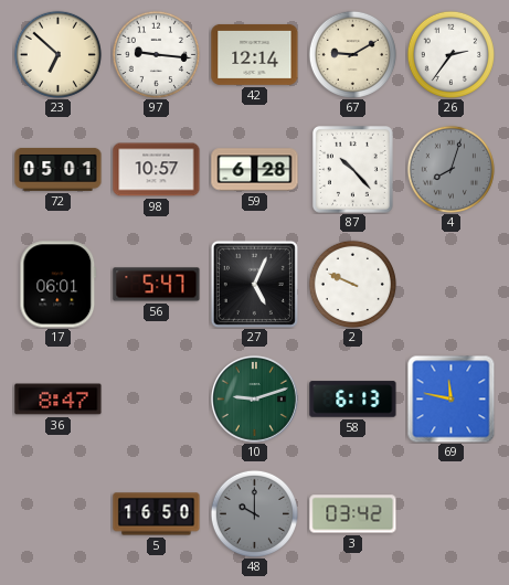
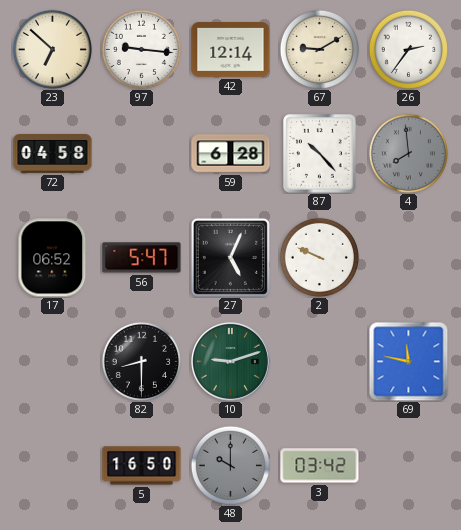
72: 05:01 -> 04:58 (53, 153)
98: 10:57 -> none (157, 170)
4: 8:03 -> 7:59 (408, 153)
17: 06:01 -> 06:52 (53, 258)
36: 8:47 -> none (59, 400)
82: none -> 8:30 (141, 361)
58: 6:13 -> none (353, 400)
